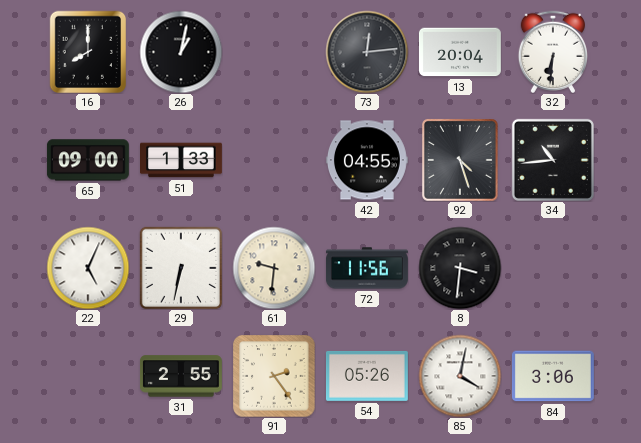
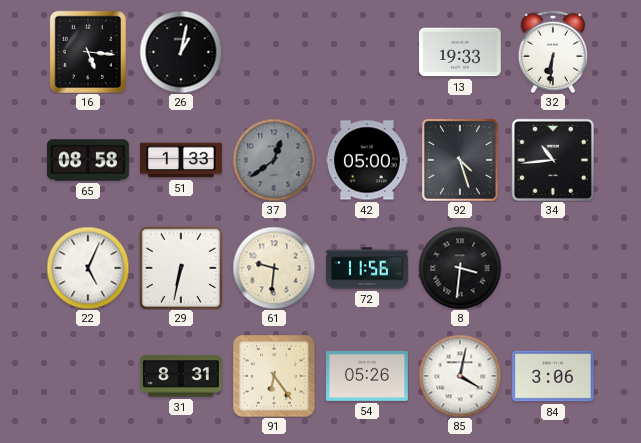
16: 8:00 -> 5:16 (88, 52)
73: 12:14 -> none (367, 52)
13: 20:04 -> 19:33 (460, 52)
65: 09:00 -> 08:58 (88, 160)
37: none -> 12:39 (274, 160)
42: 04:55 -> 05:00 (367, 160)
31: 2:55 -> 8:31 (181, 376)
91: 2:24 -> 6:24 (274, 376)
